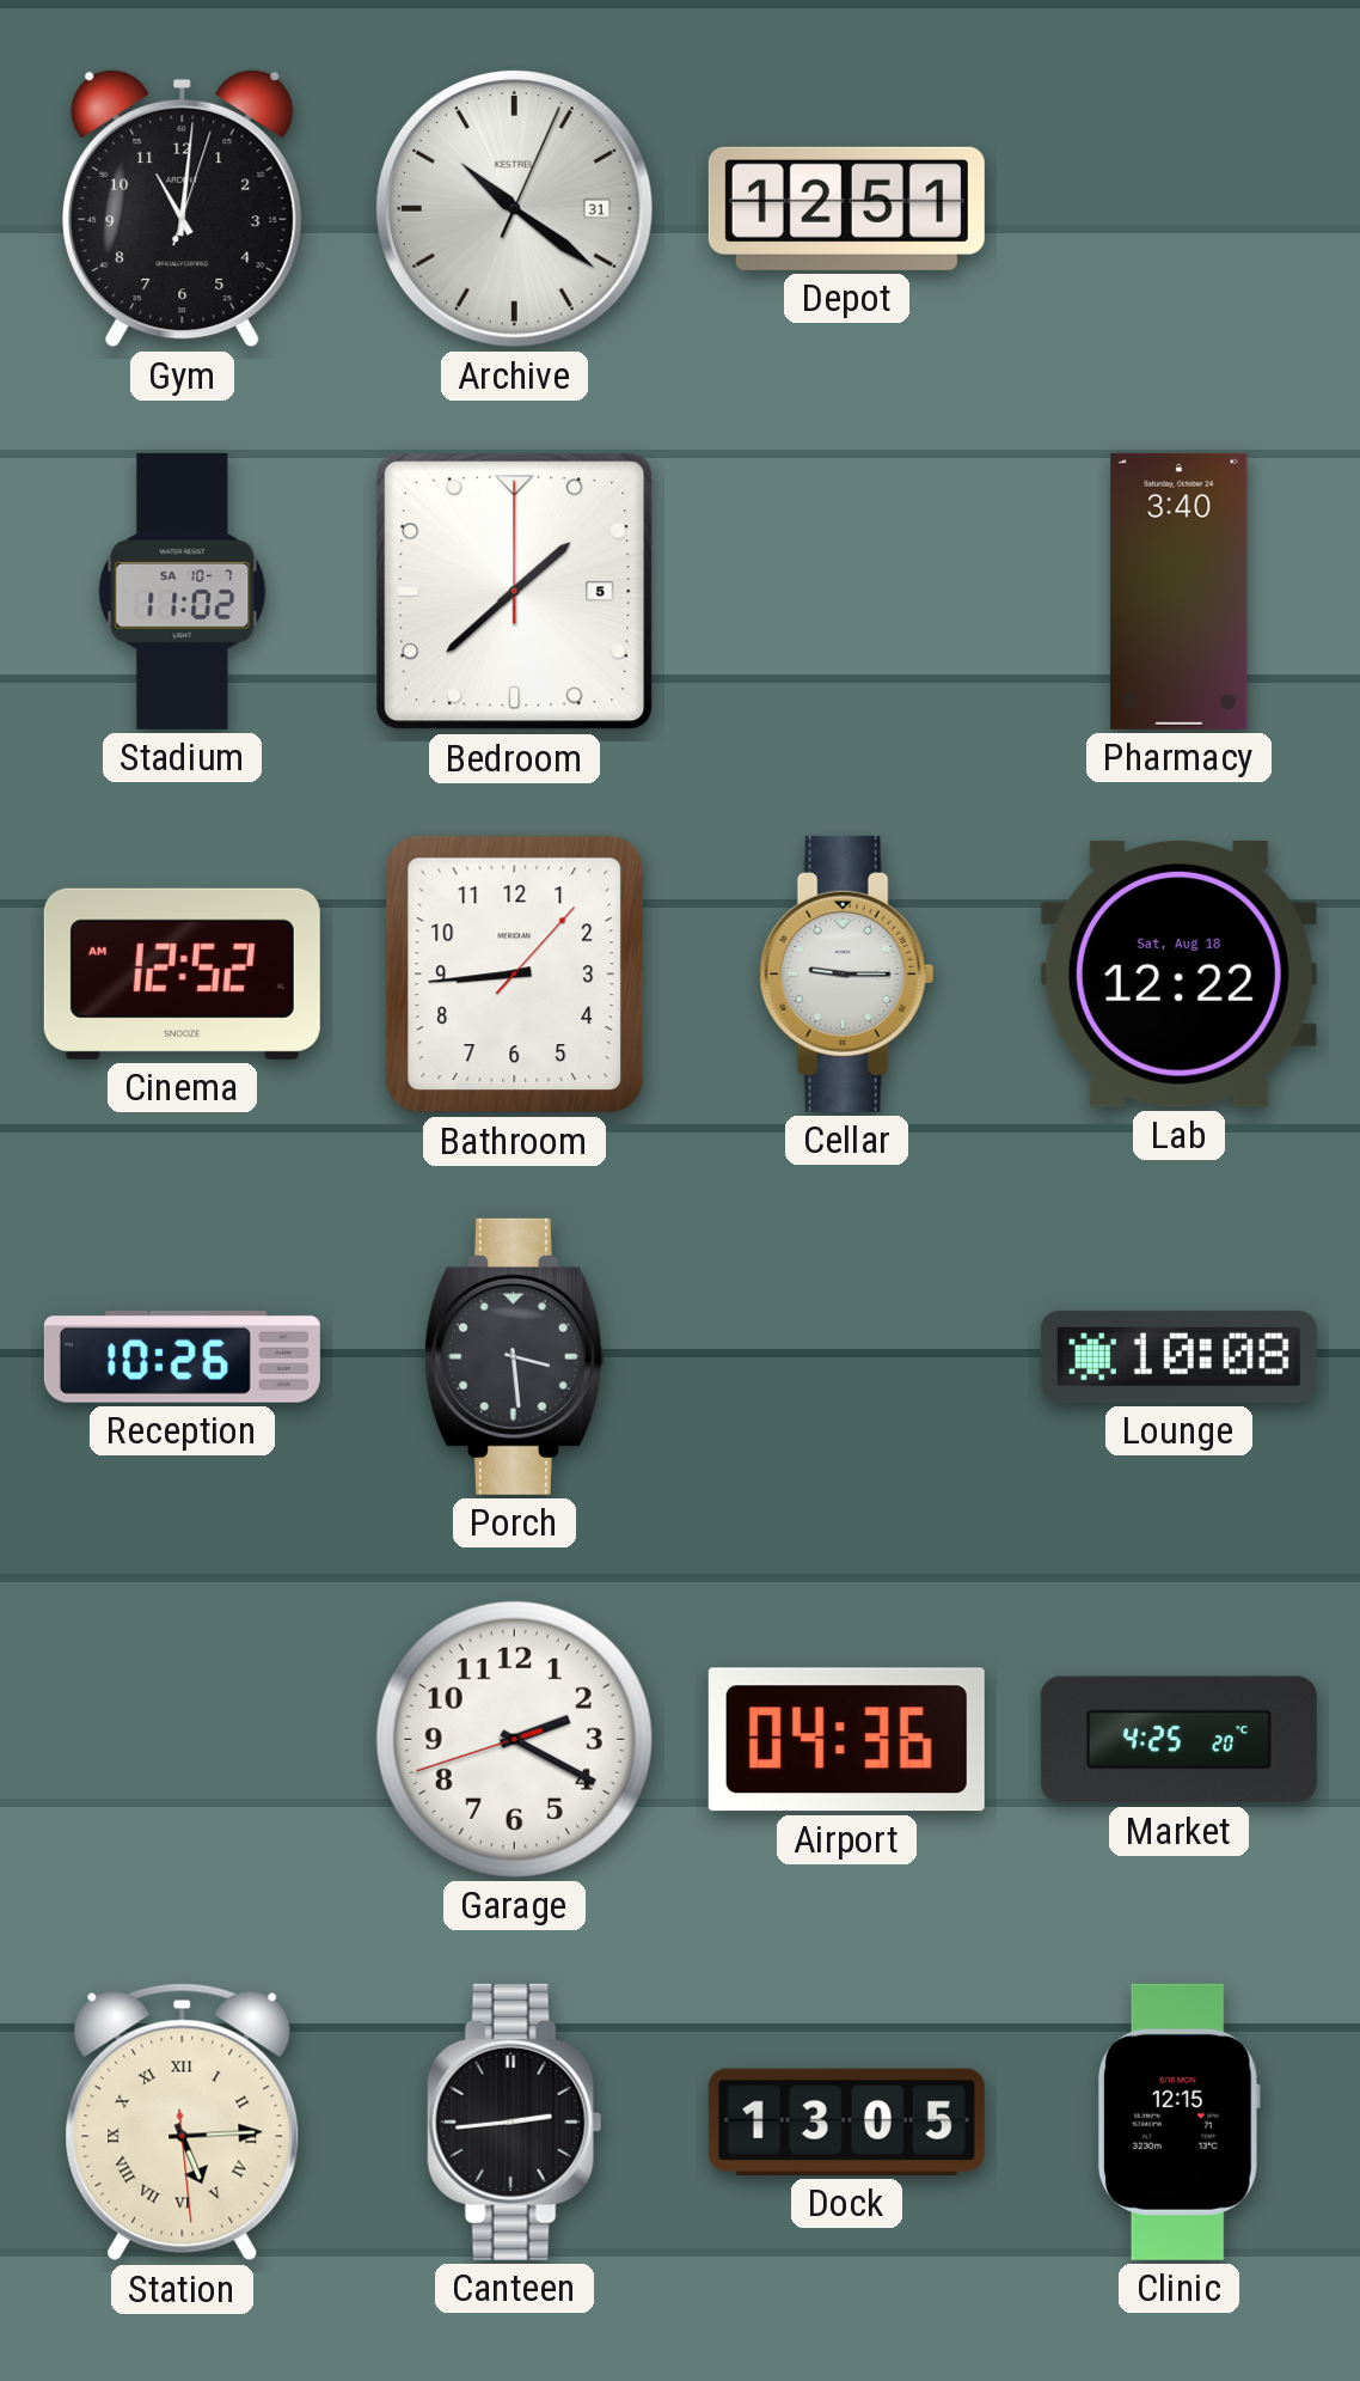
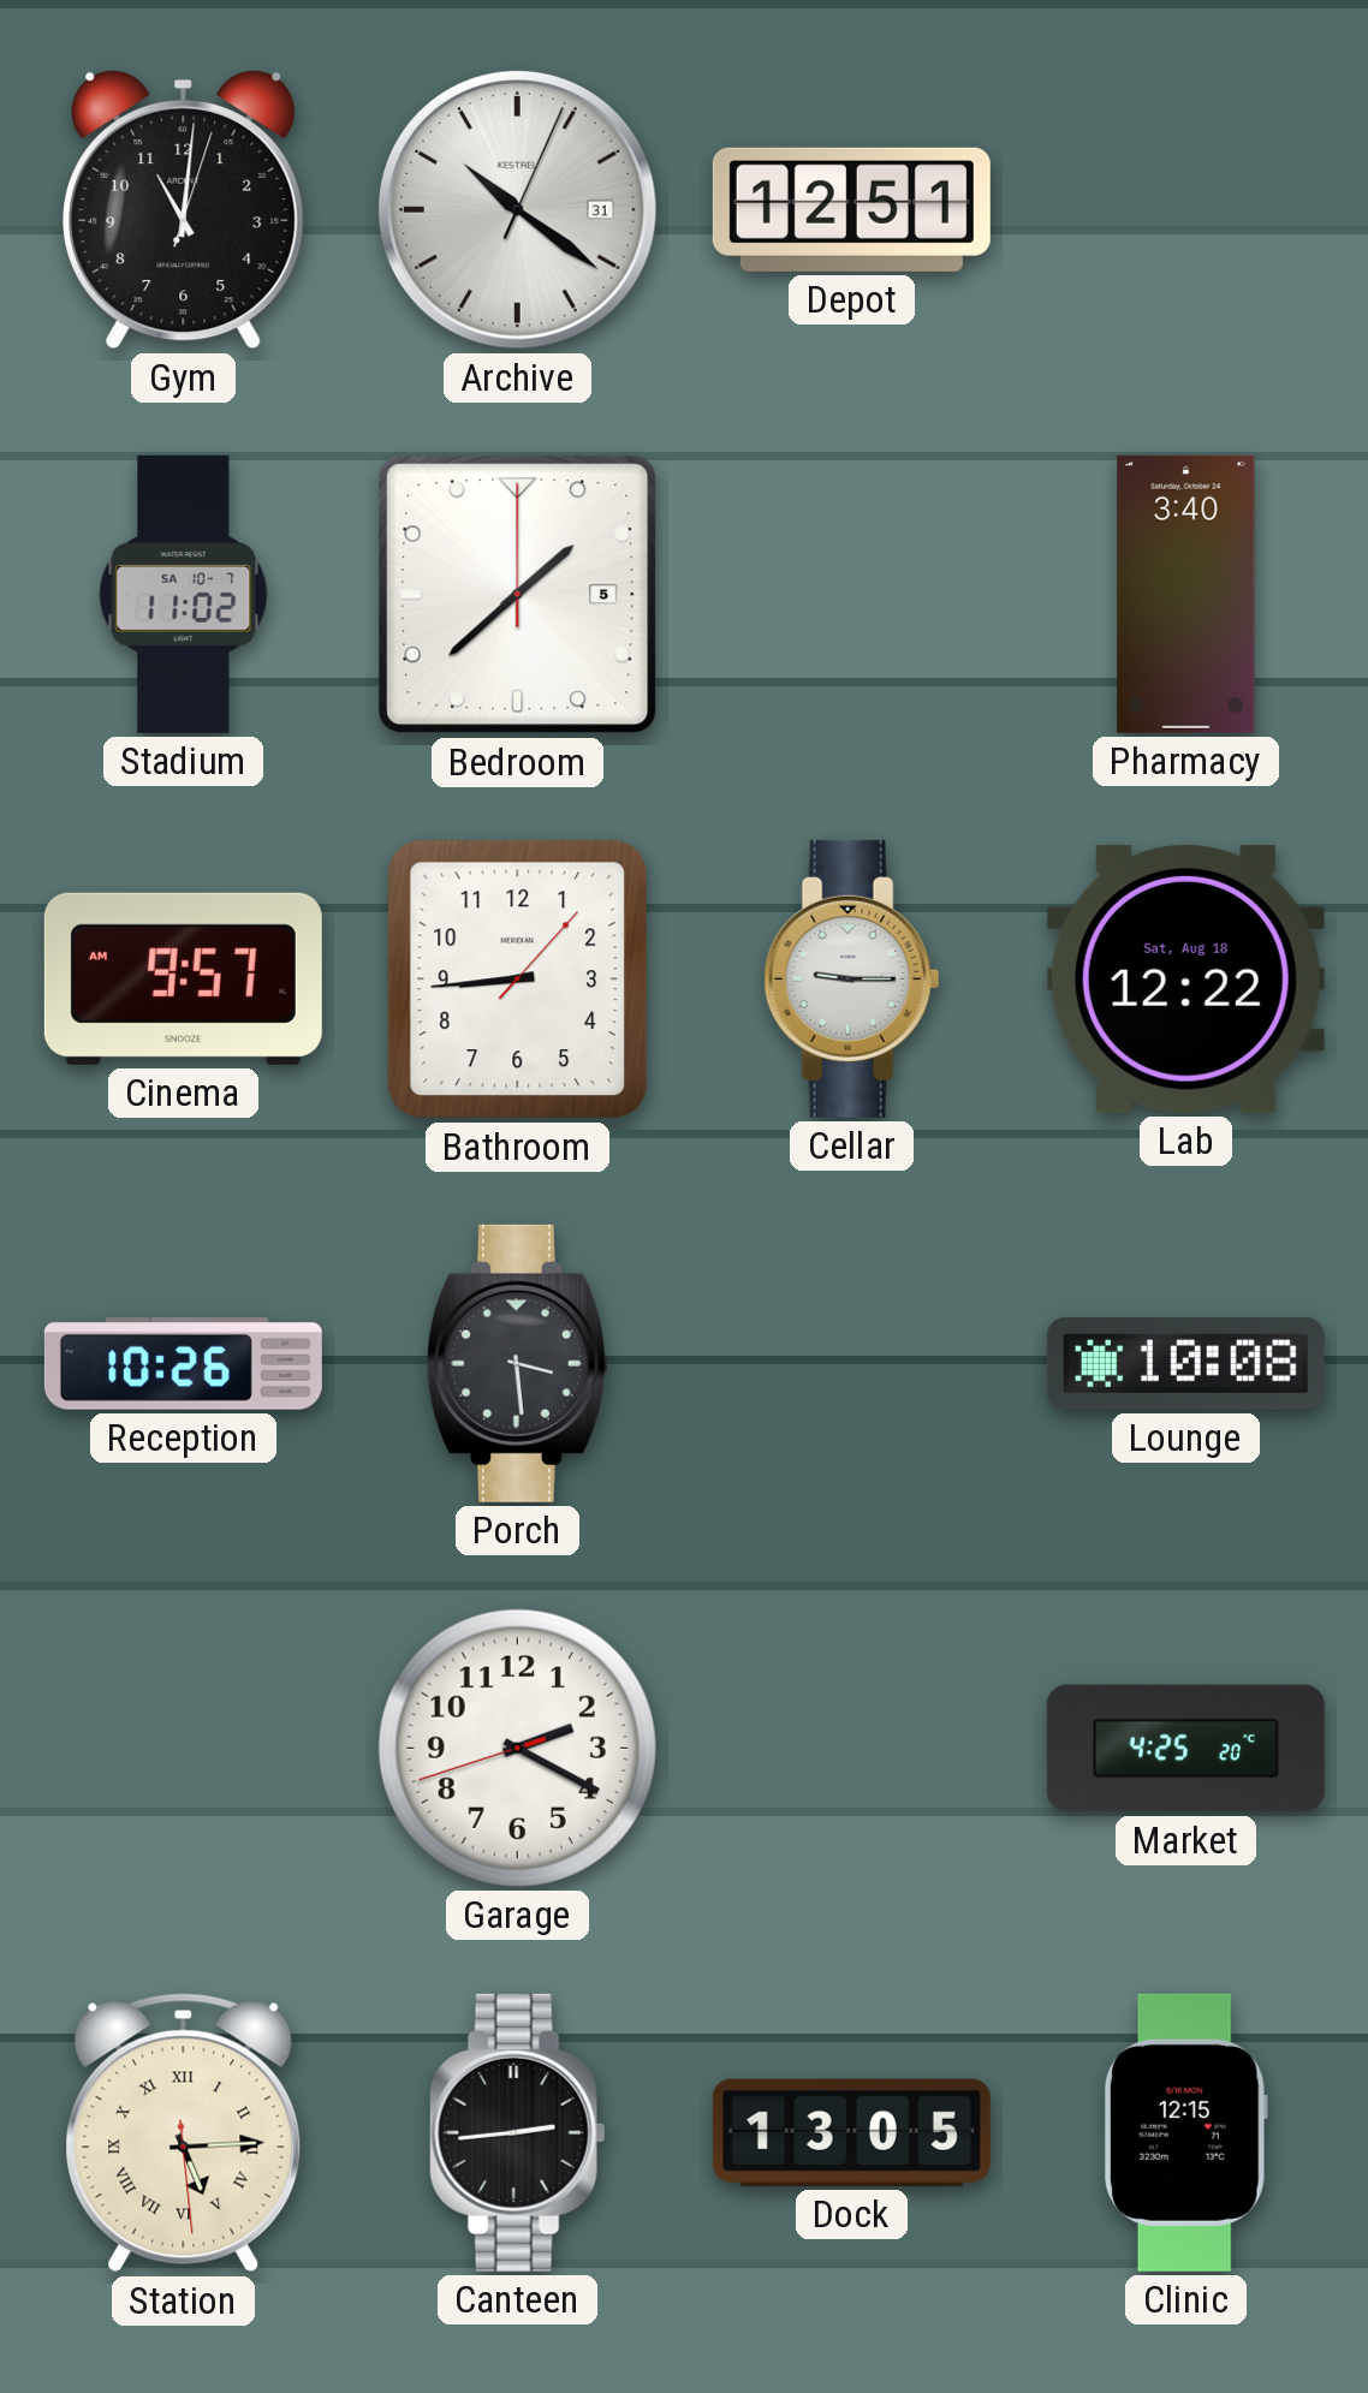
Cinema: 12:52 -> 9:57 (183, 978)
Airport: 04:36 -> none (846, 1740)
